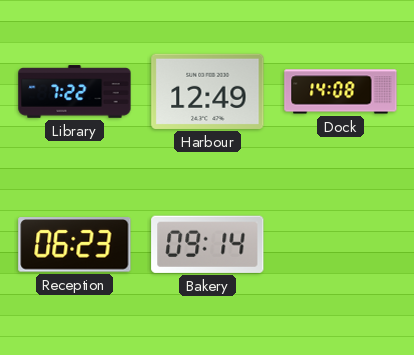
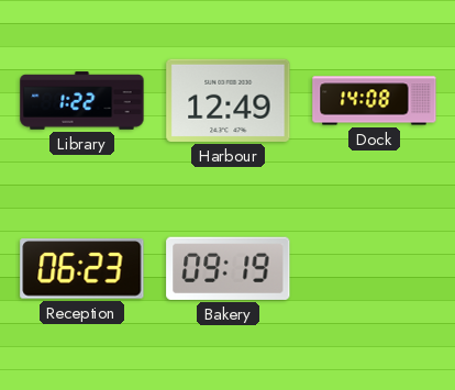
Library: 7:22 -> 1:22 (82, 101)
Bakery: 09:14 -> 09:19 (229, 268)
